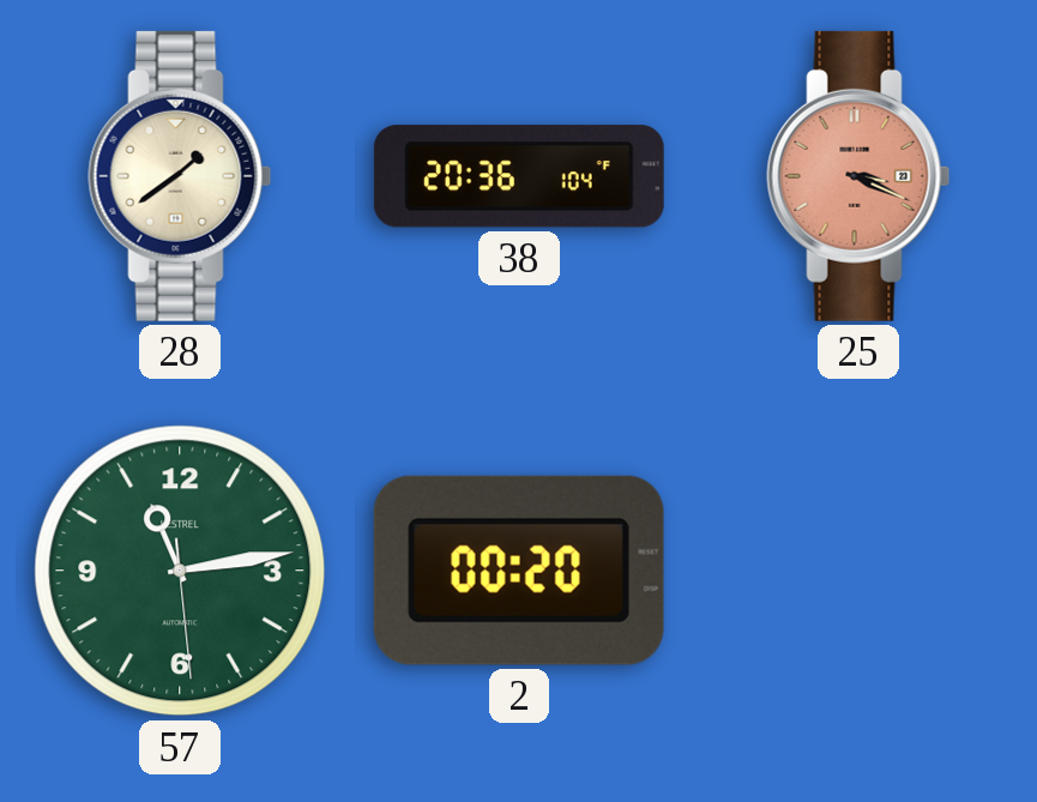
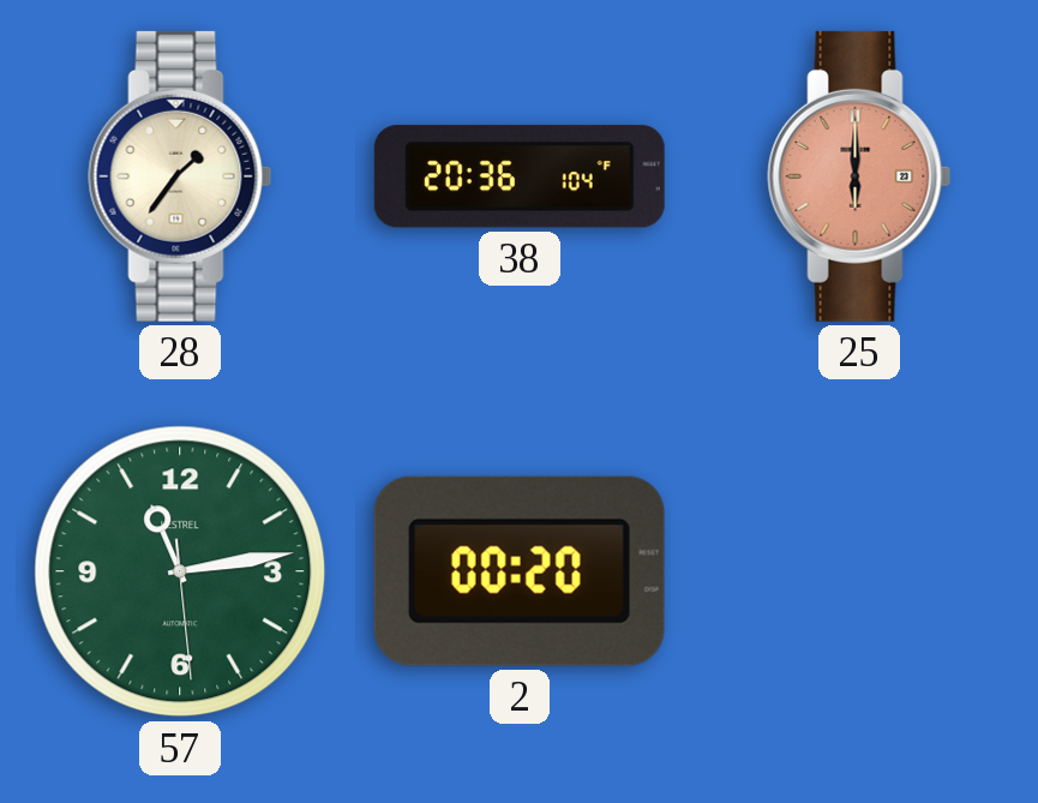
28: 1:39 -> 1:36 (180, 176)
25: 3:19 -> 6:00 (859, 176)
